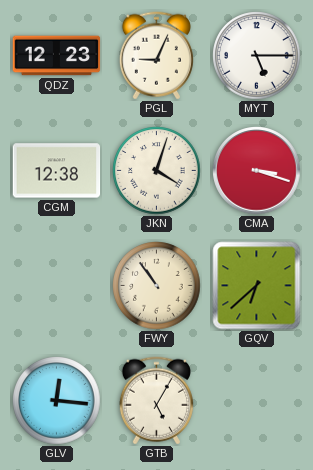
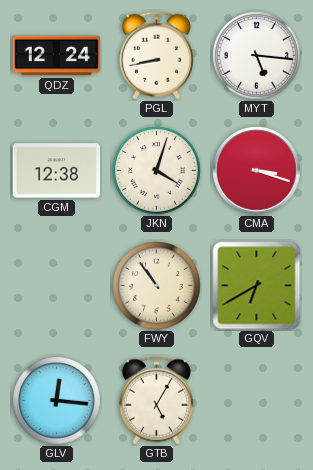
QDZ: 12:23 -> 12:24 (57, 56)
PGL: 9:04 -> 8:43 (156, 56)
MYT: 5:15 -> 5:16 (257, 56)
GQV: 6:38 -> 6:40 (257, 286)
